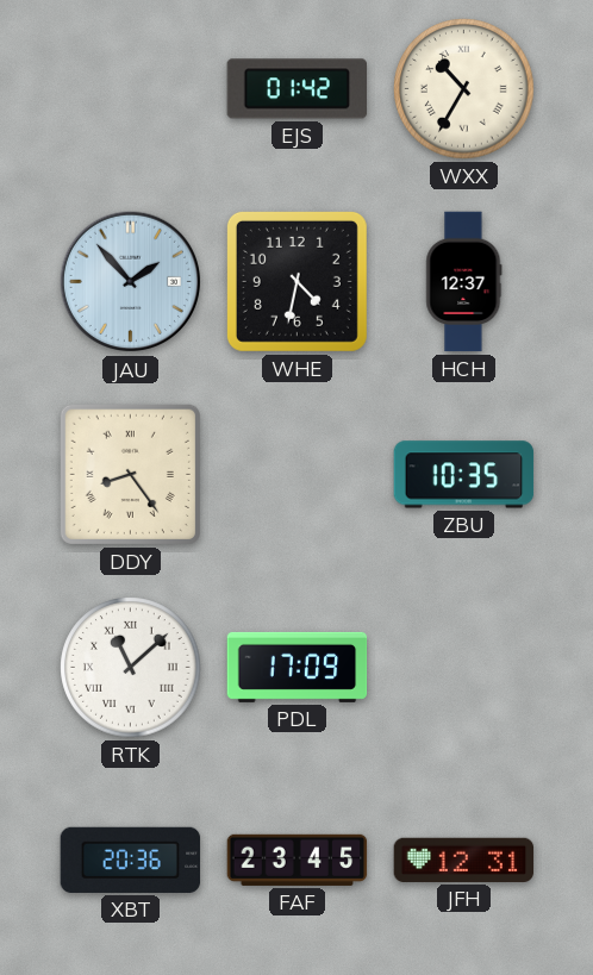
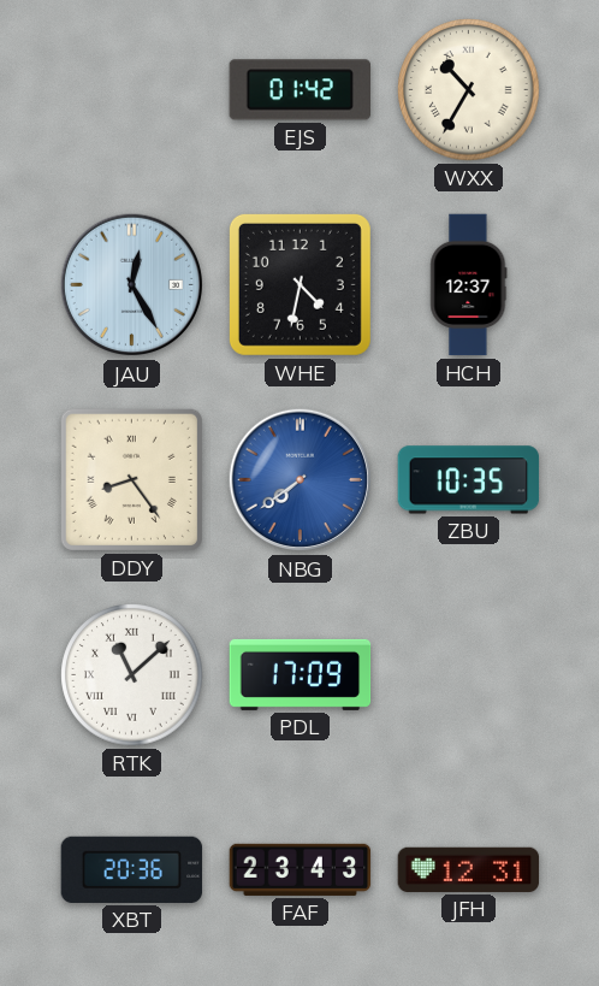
JAU: 1:53 -> 12:25 (132, 285)
NBG: none -> 7:39 (301, 480)
FAF: 23:45 -> 23:43 (301, 869)
